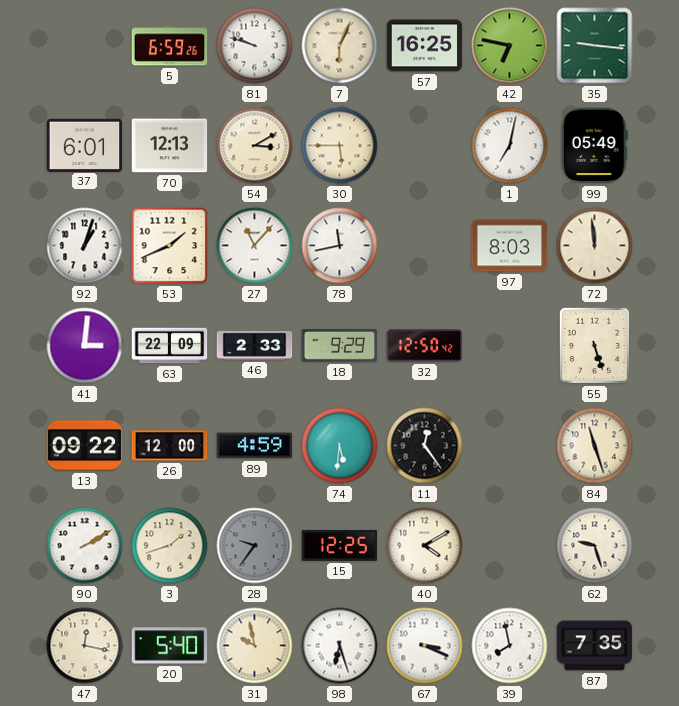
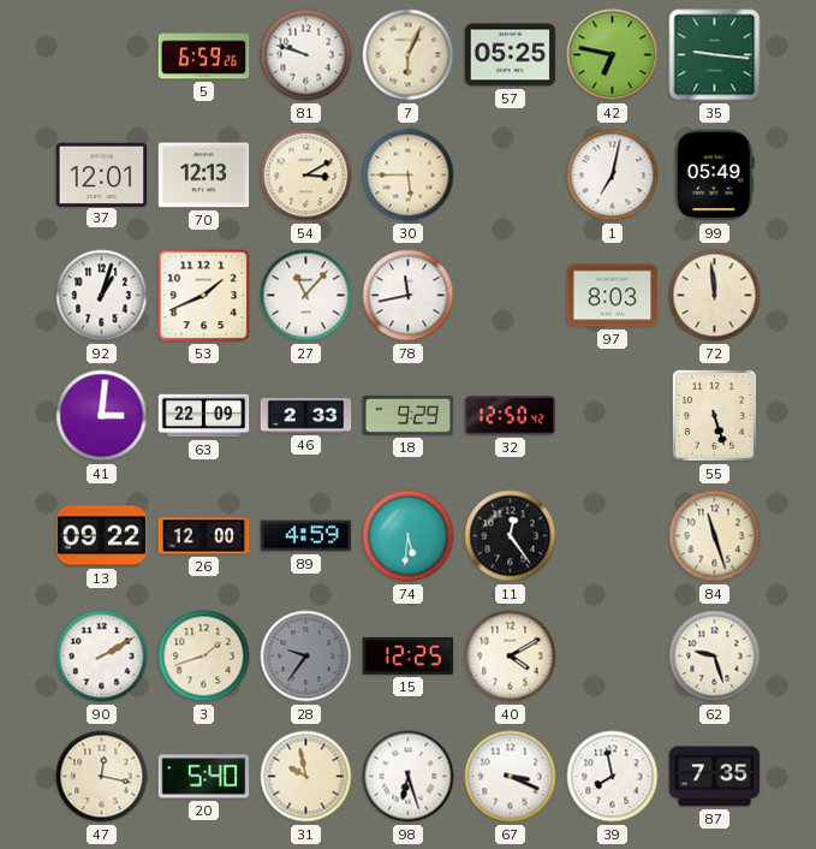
57: 16:25 -> 05:25 (511, 55)
37: 6:01 -> 12:01 (102, 174)
